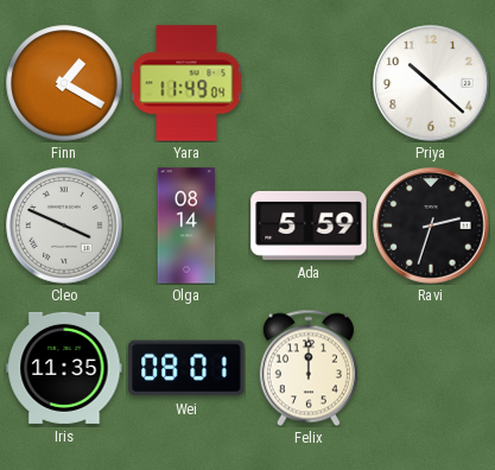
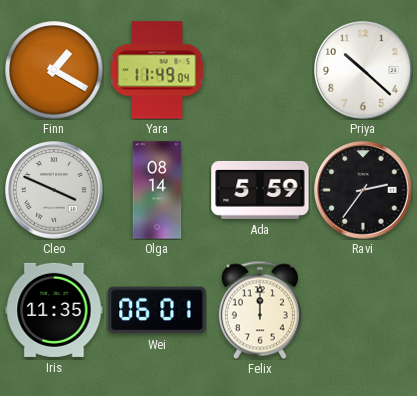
Ravi: 2:33 -> 2:36 (363, 190)
Wei: 08:01 -> 06:01 (157, 310)
